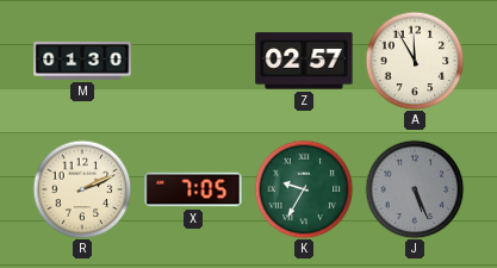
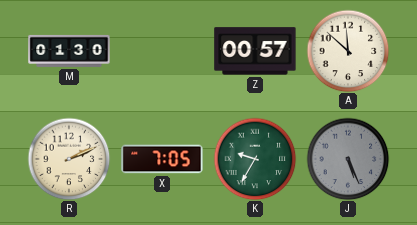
Z: 02:57 -> 00:57 (255, 51)
A: 11:55 -> 11:52 (348, 51)
